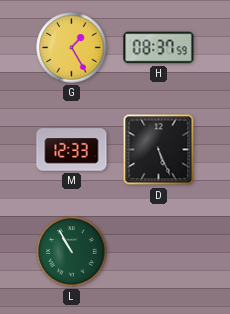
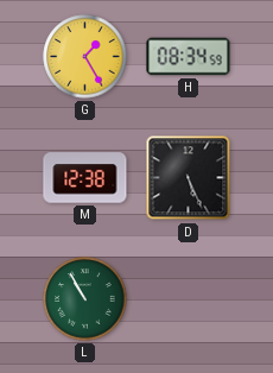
H: 08:37 -> 08:34 (189, 57)
M: 12:33 -> 12:38 (85, 178)
